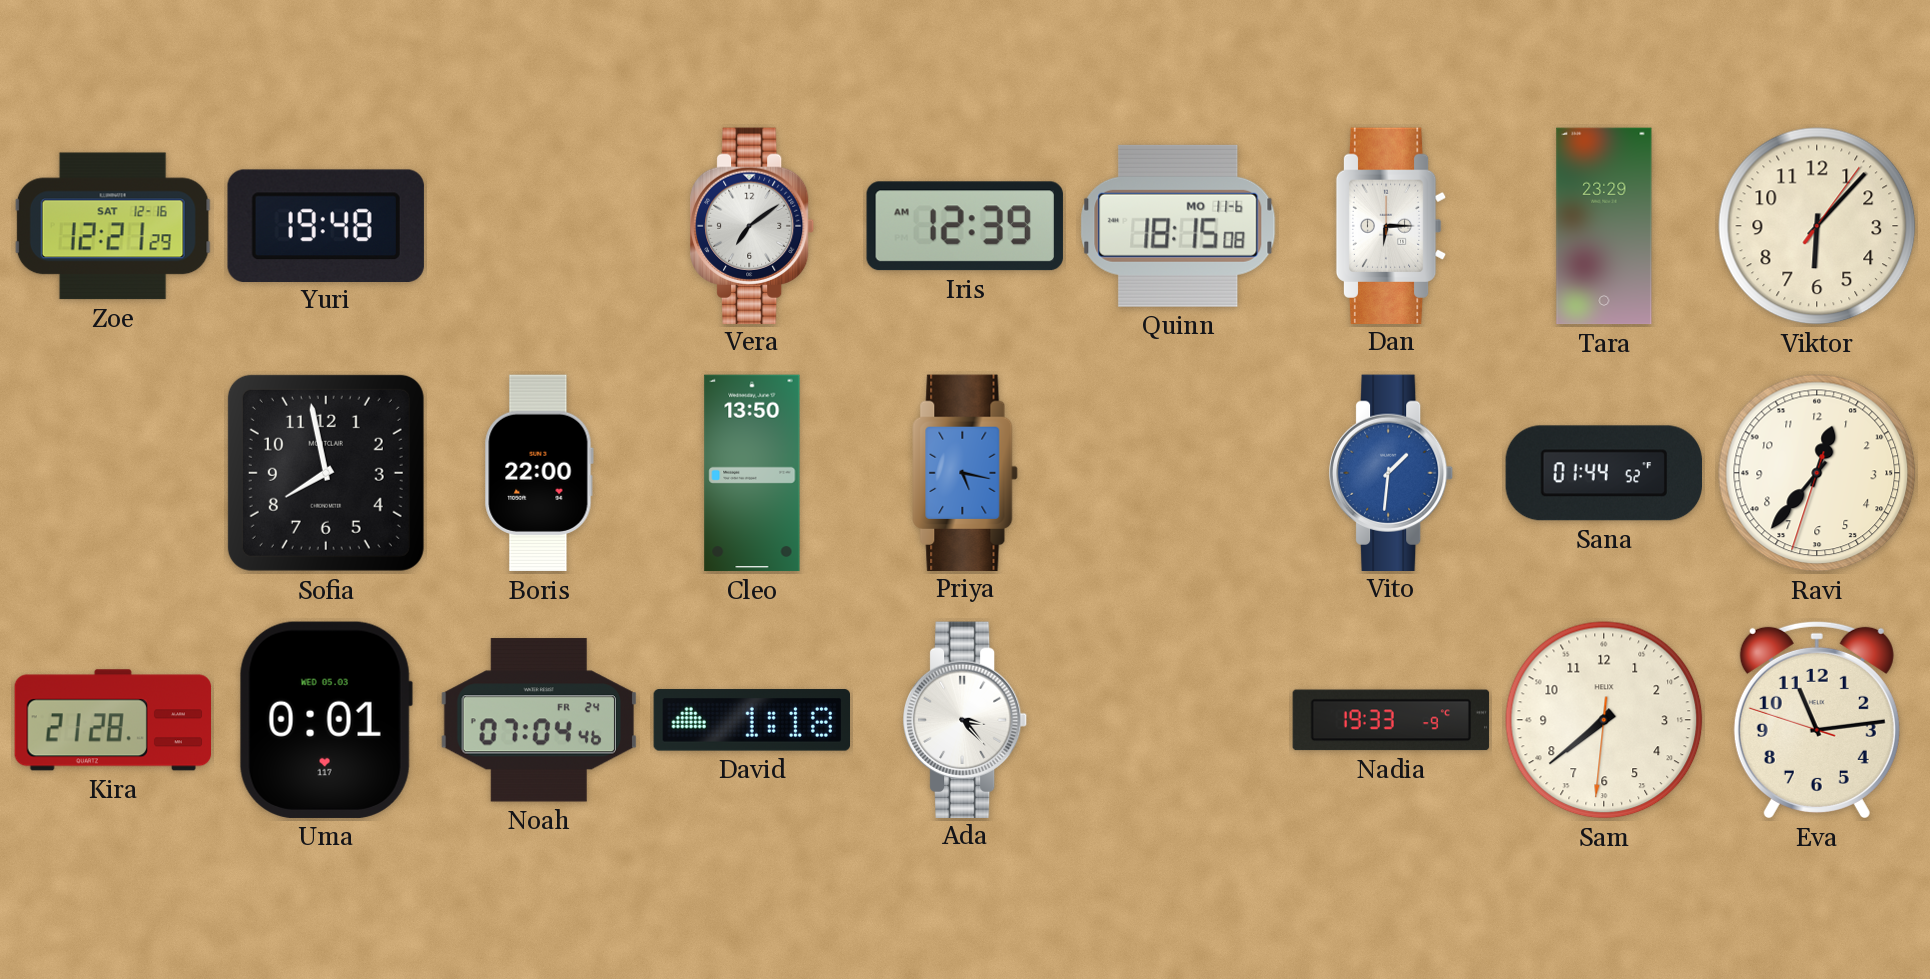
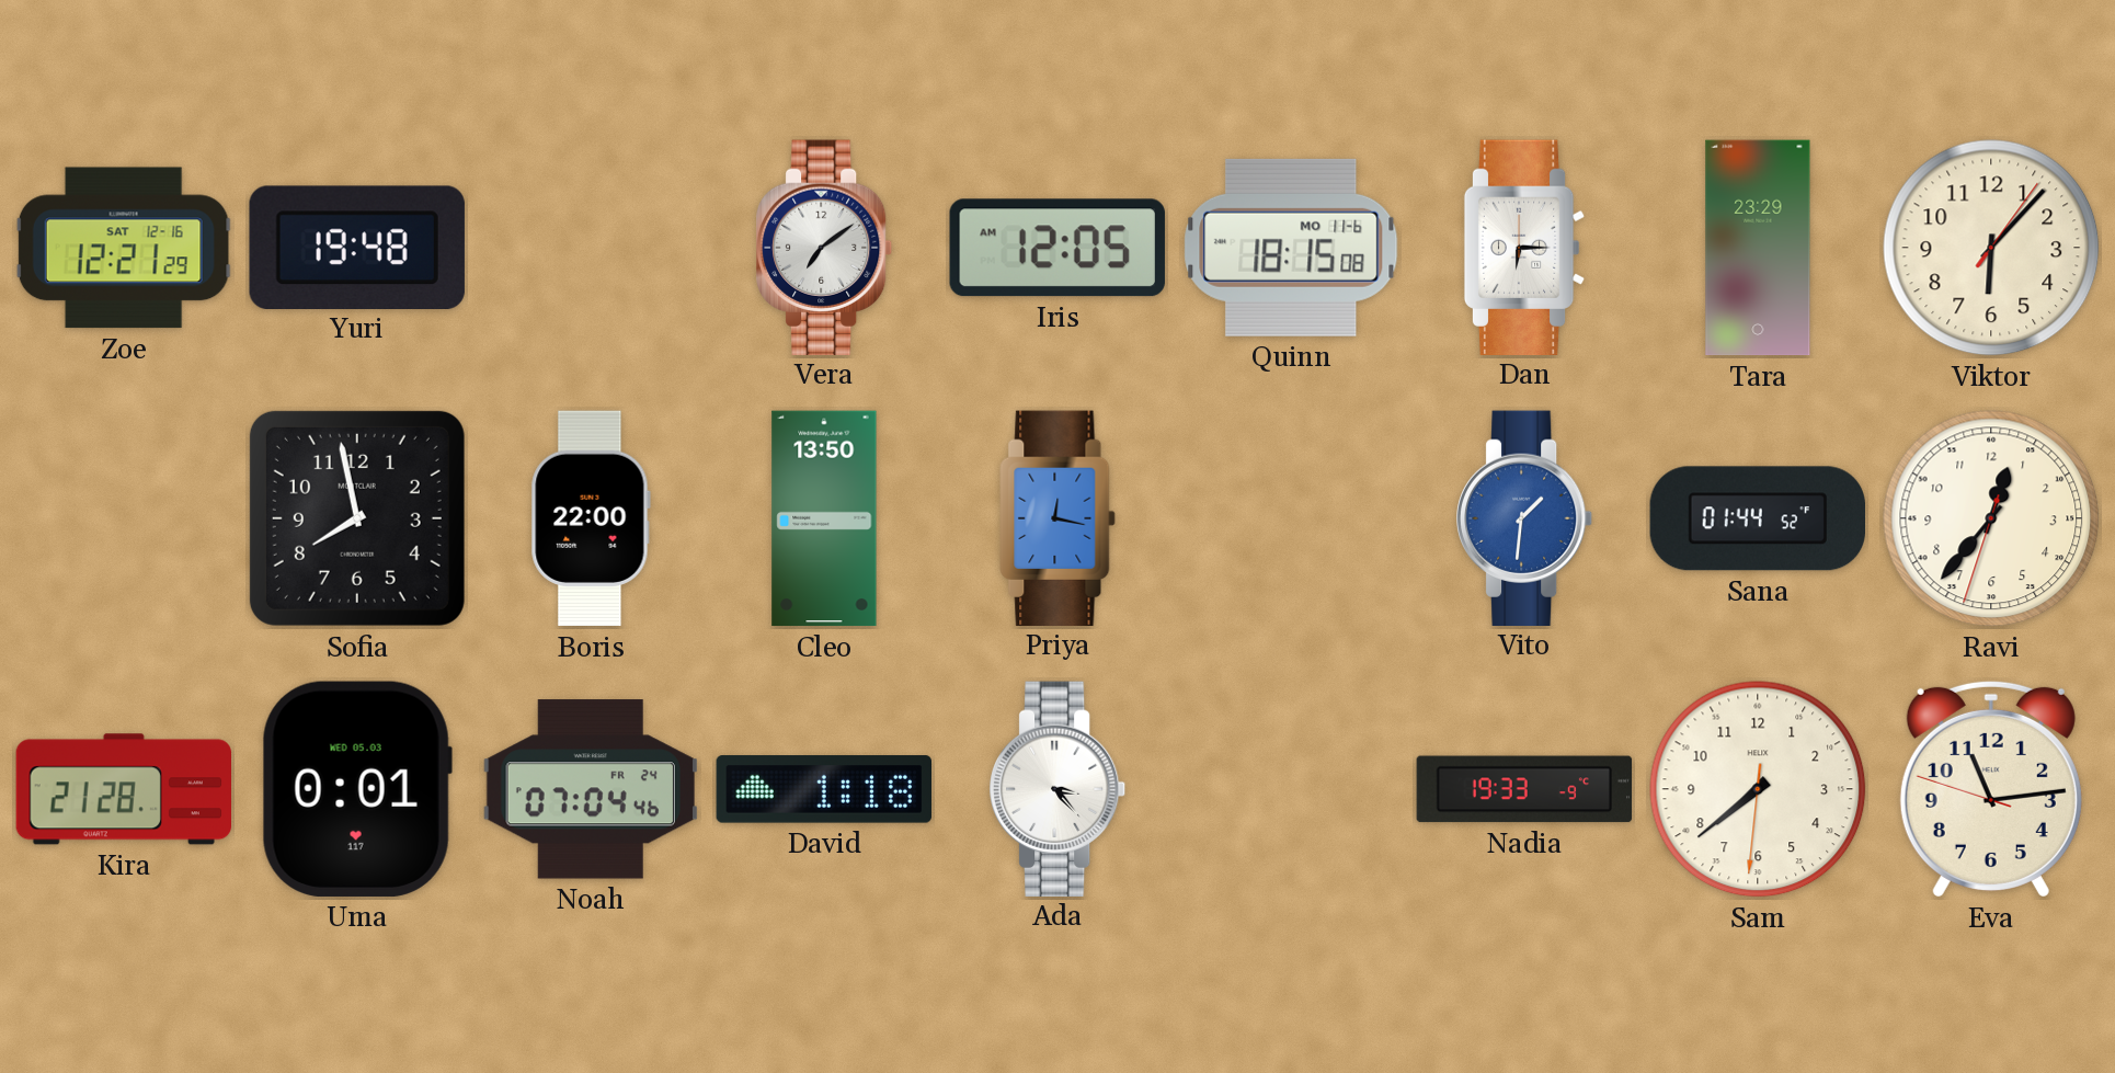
Iris: 12:39 -> 12:05 (1057, 248)
Priya: 5:17 -> 12:17 (1057, 517)
